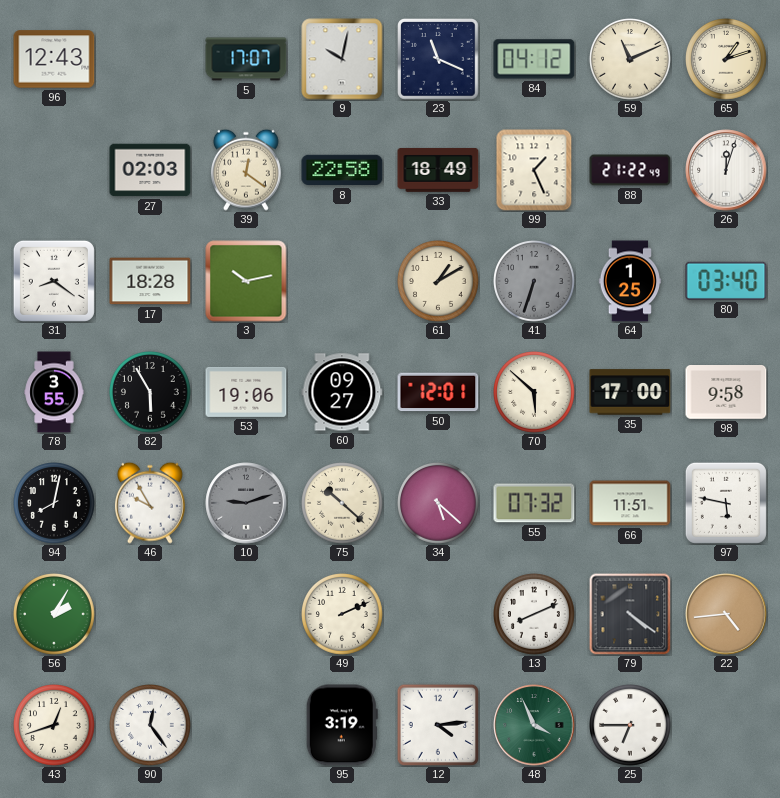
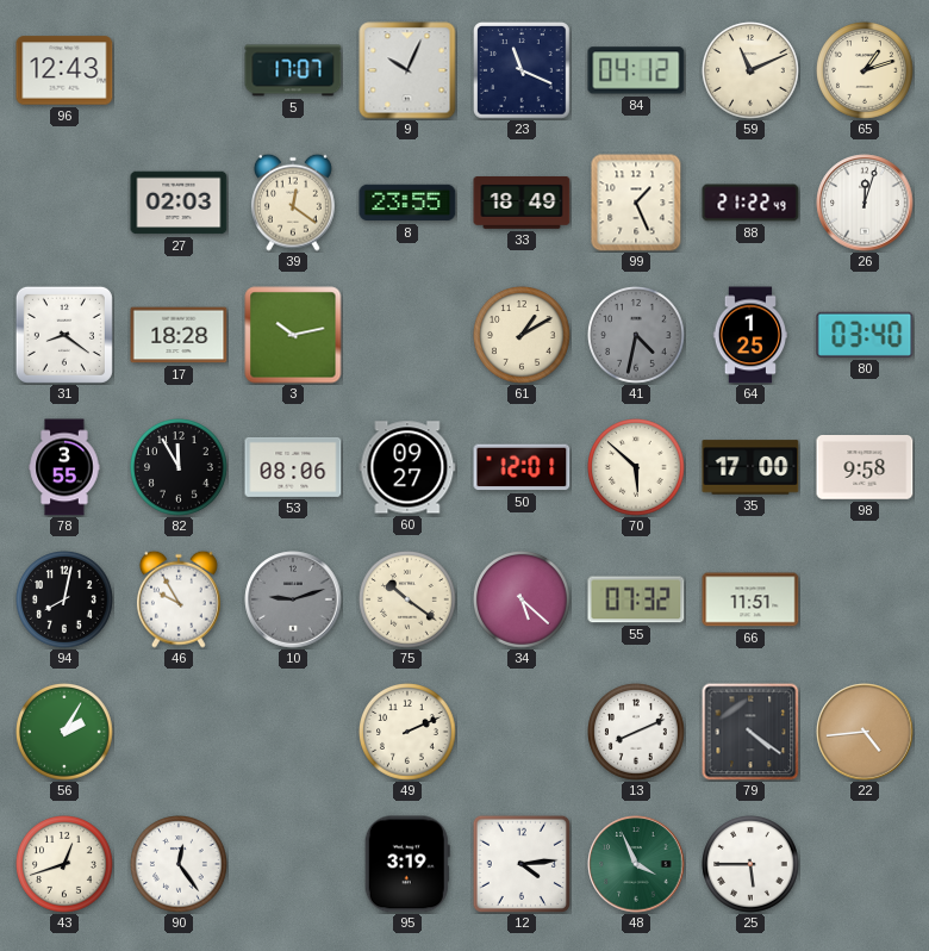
9: 10:02 -> 10:04 (407, 70)
8: 22:58 -> 23:55 (407, 203)
41: 6:33 -> 4:32 (637, 336)
82: 5:55 -> 11:55 (180, 468)
53: 19:06 -> 08:06 (293, 467)
75: 10:22 -> 10:21 (409, 601)
97: 5:47 -> none (726, 503)
25: 6:45 -> 5:45 (752, 865)
